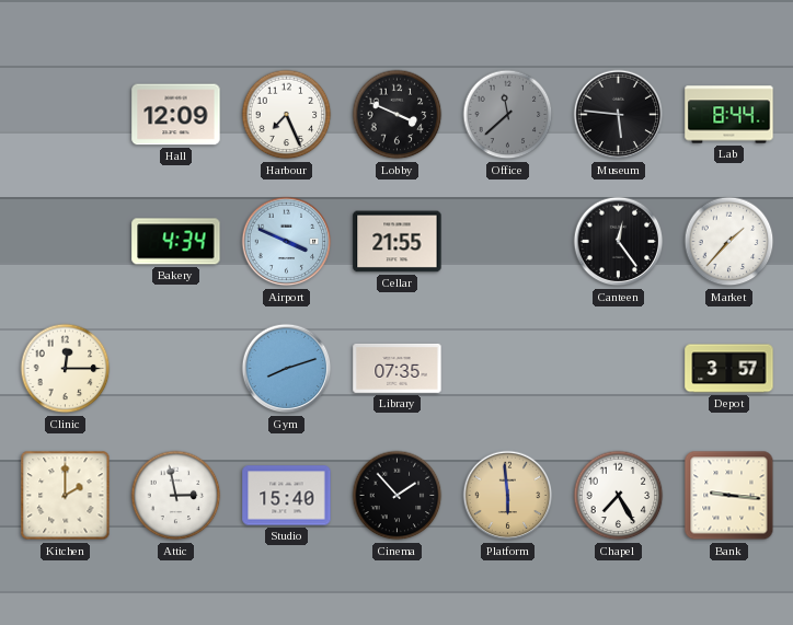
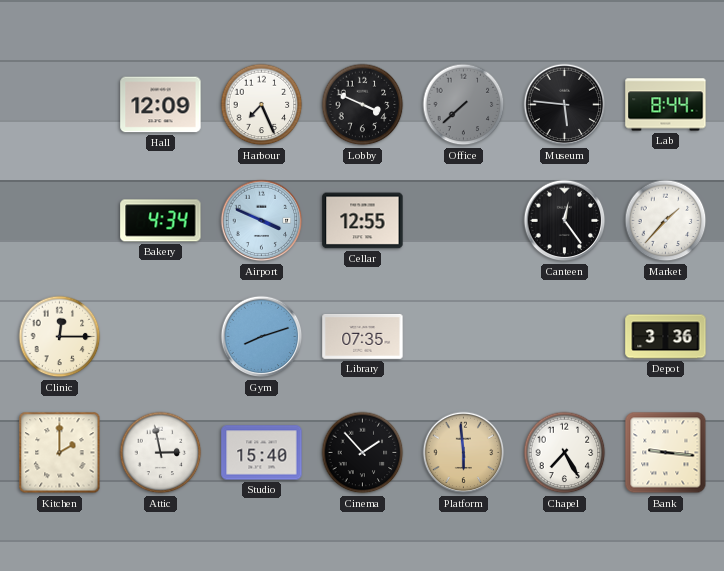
Office: 11:38 -> 7:38 (464, 105)
Cellar: 21:55 -> 12:55 (363, 221)
Depot: 3:57 -> 3:36 (666, 337)
